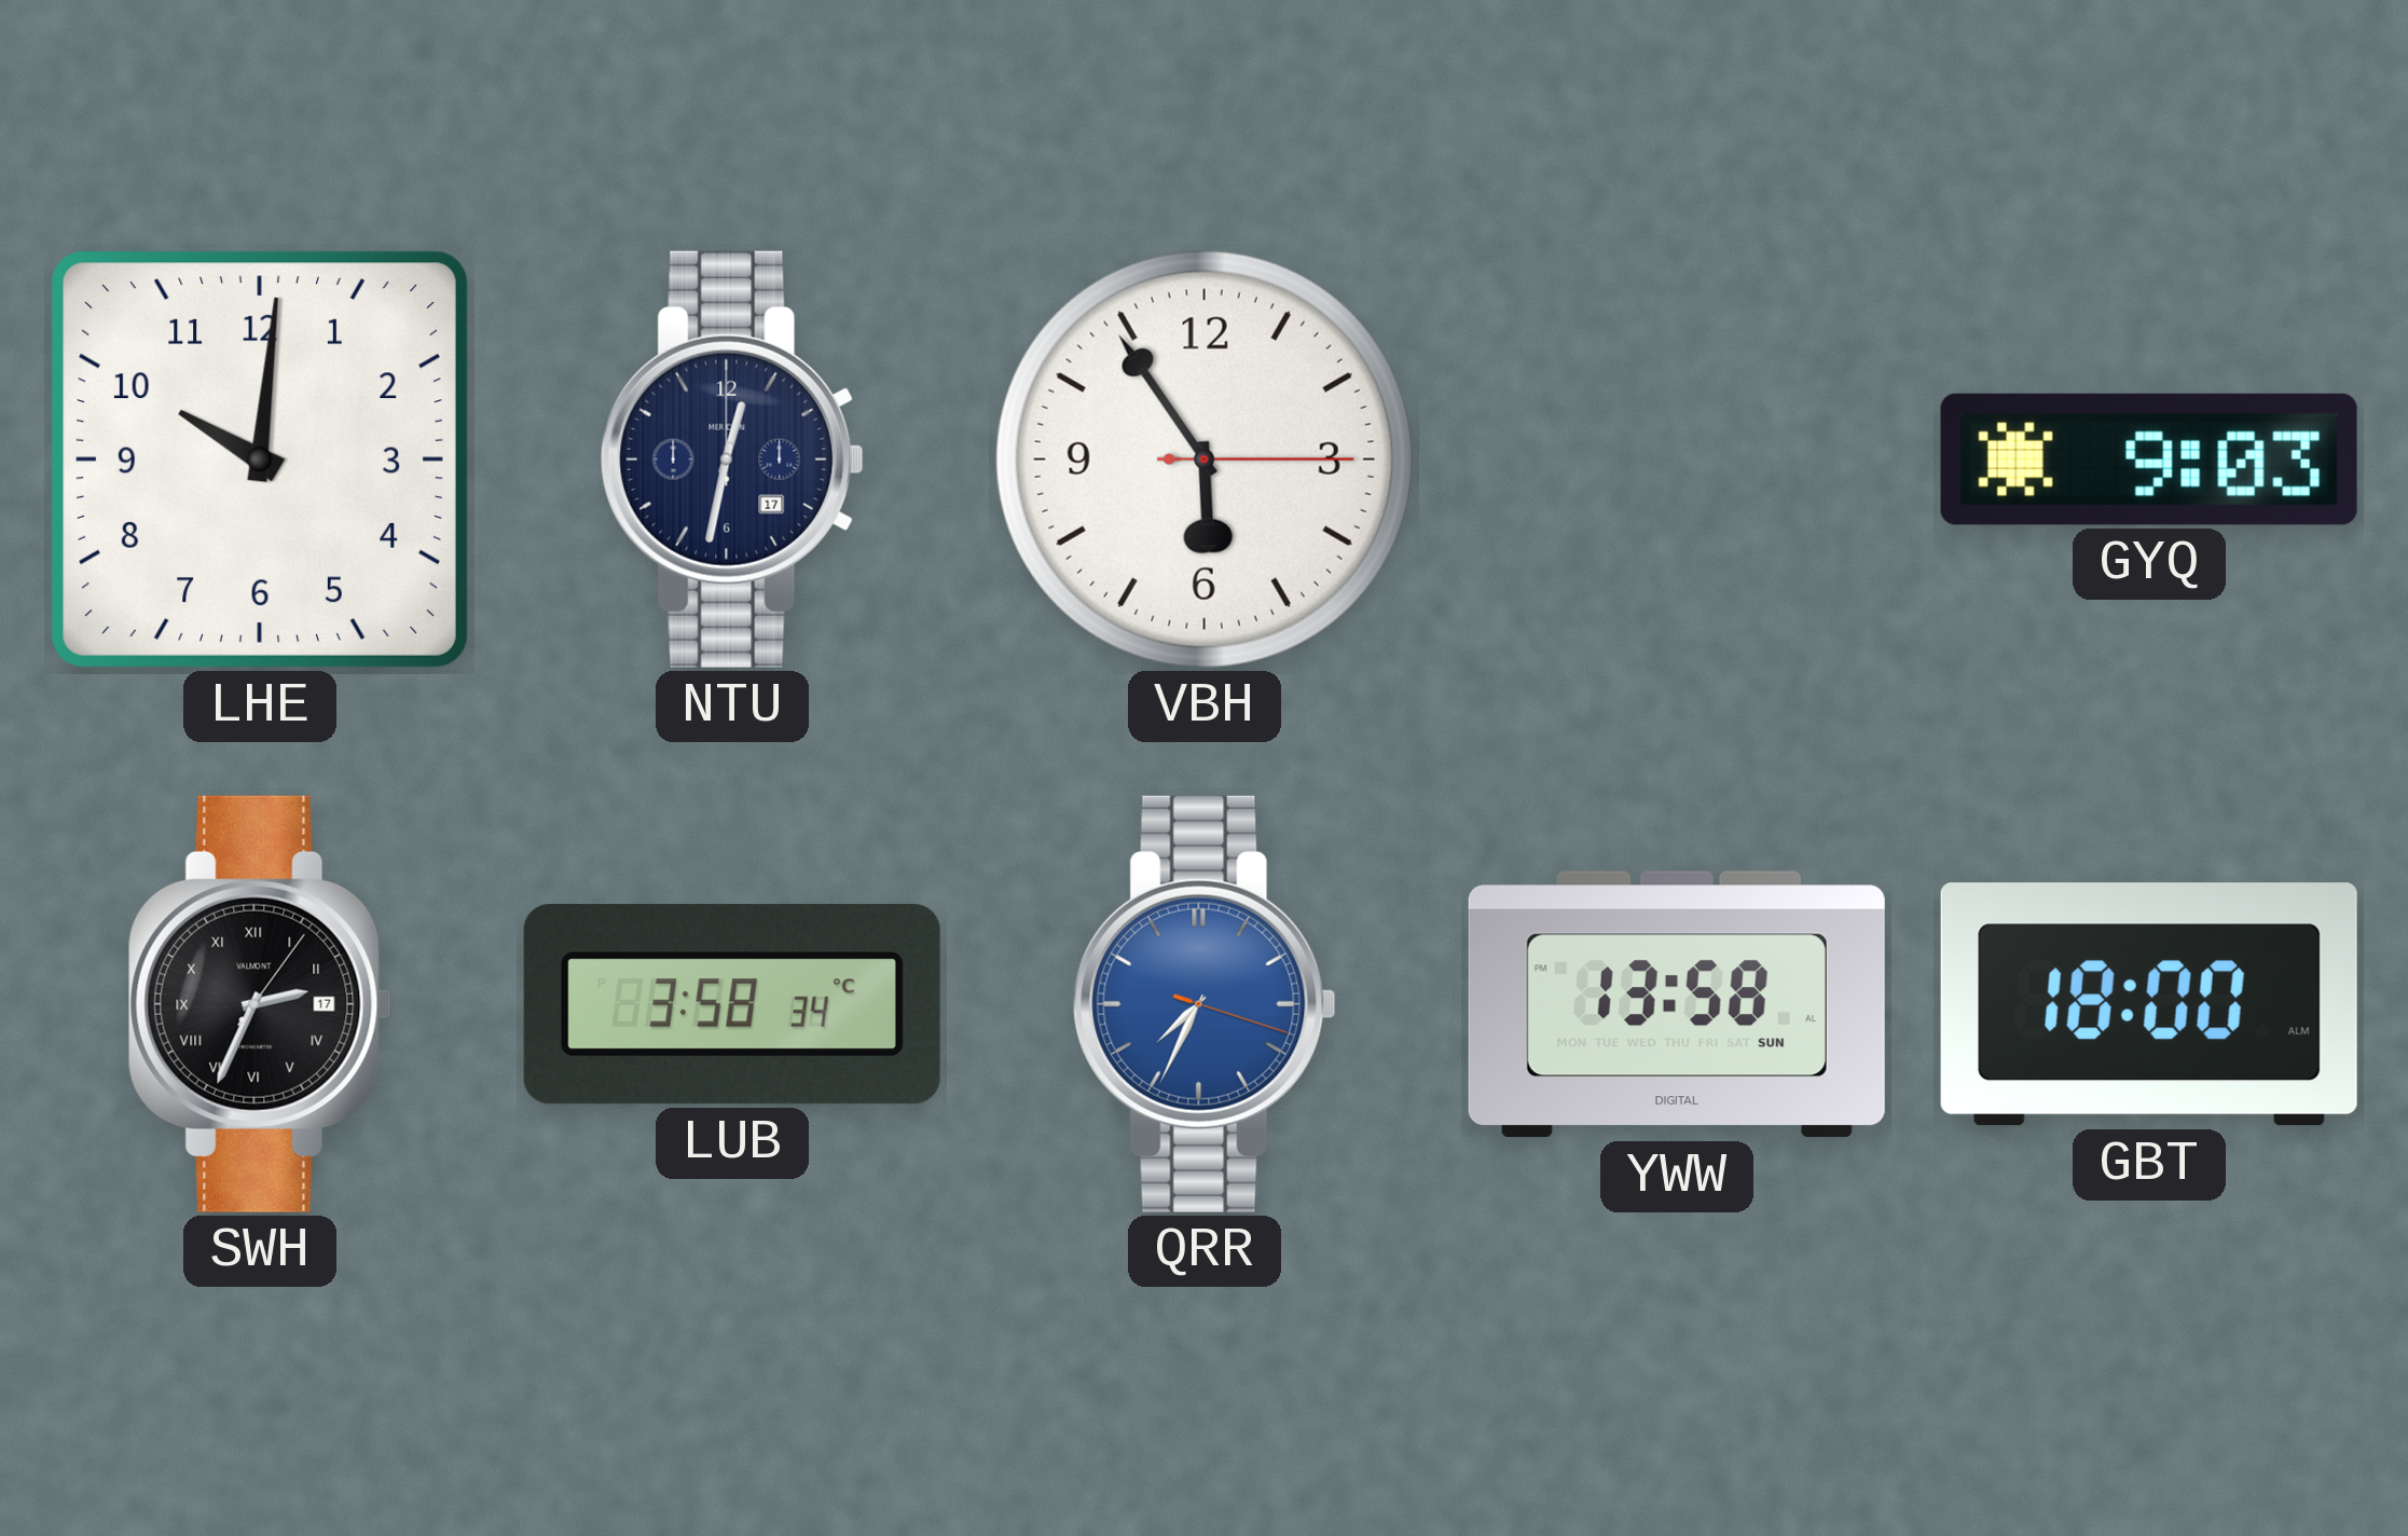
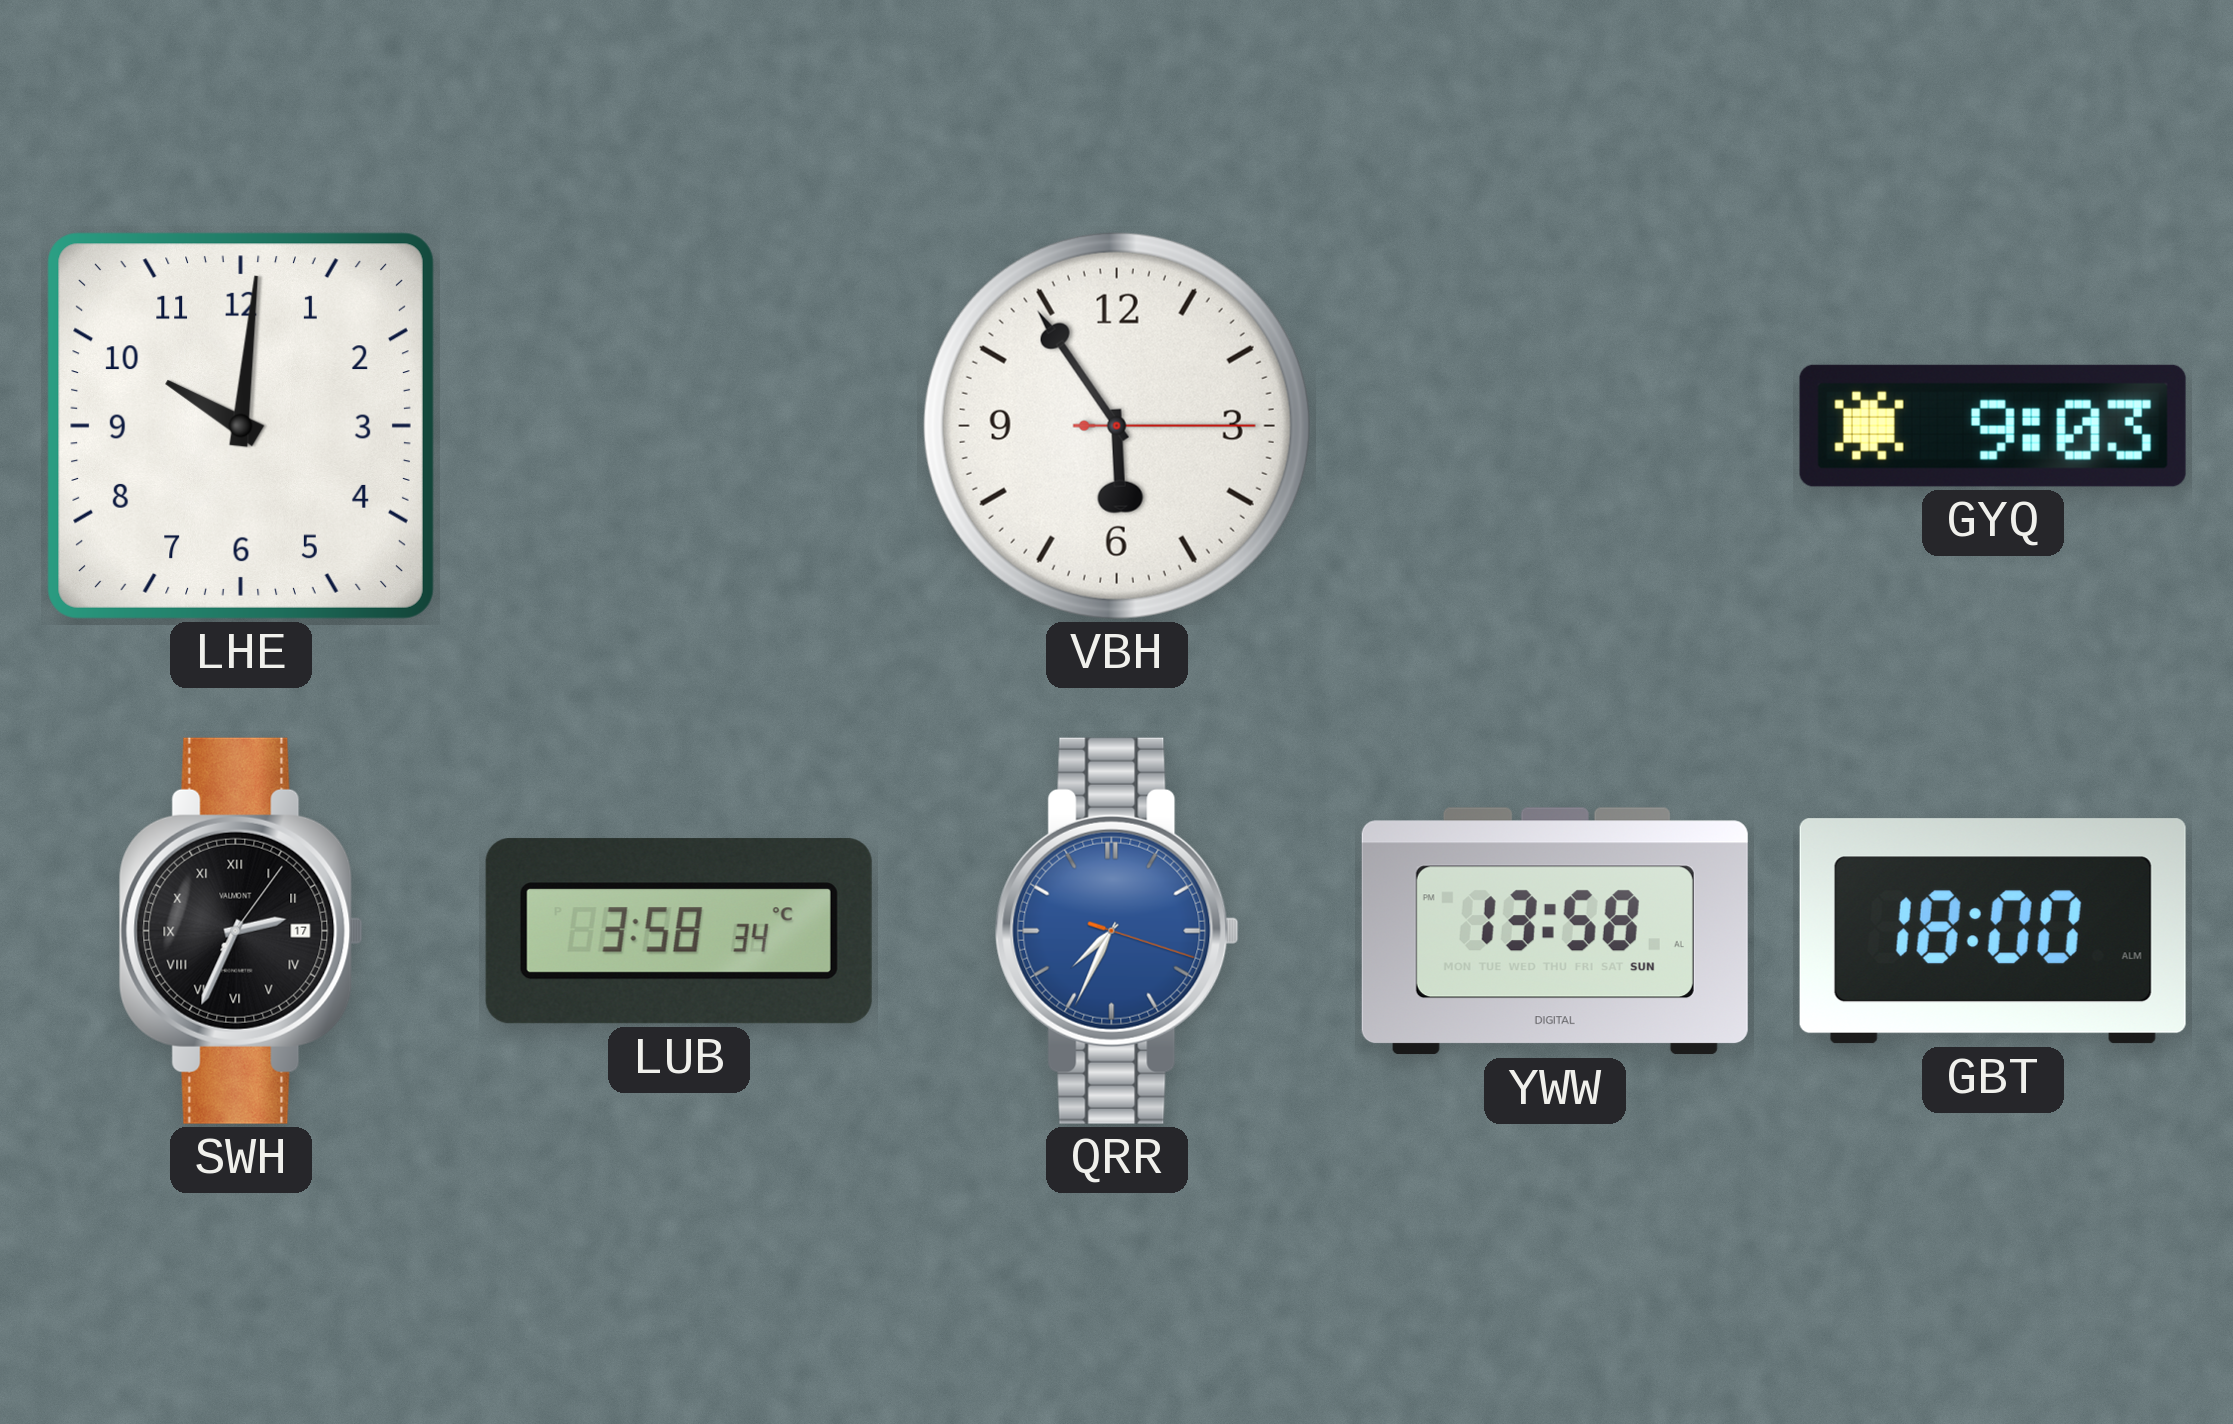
NTU: 12:32 -> none (732, 460)
